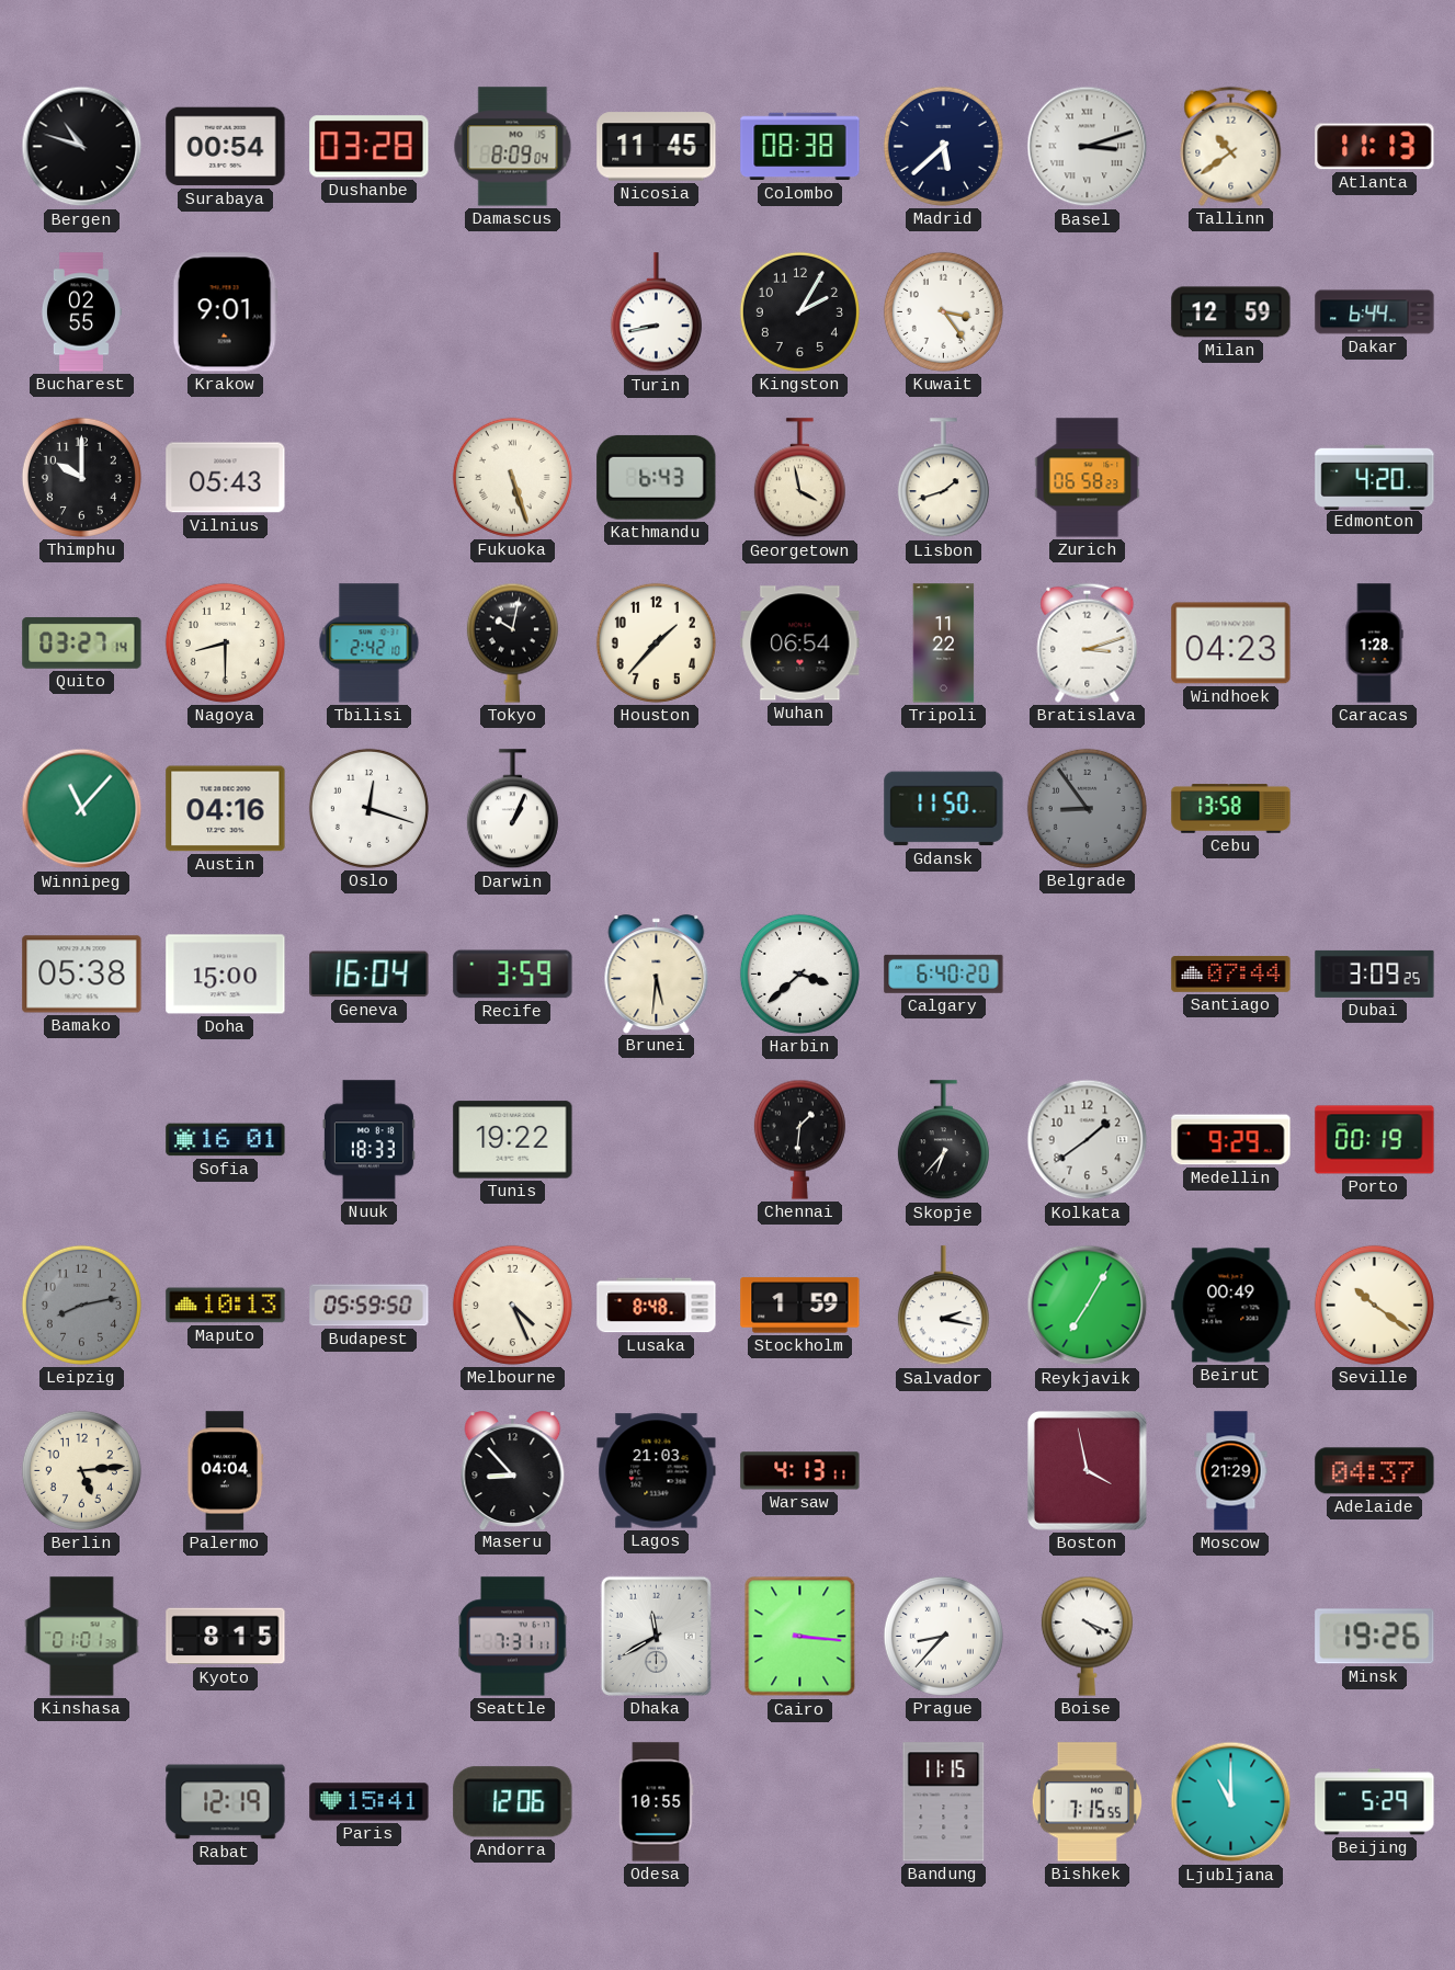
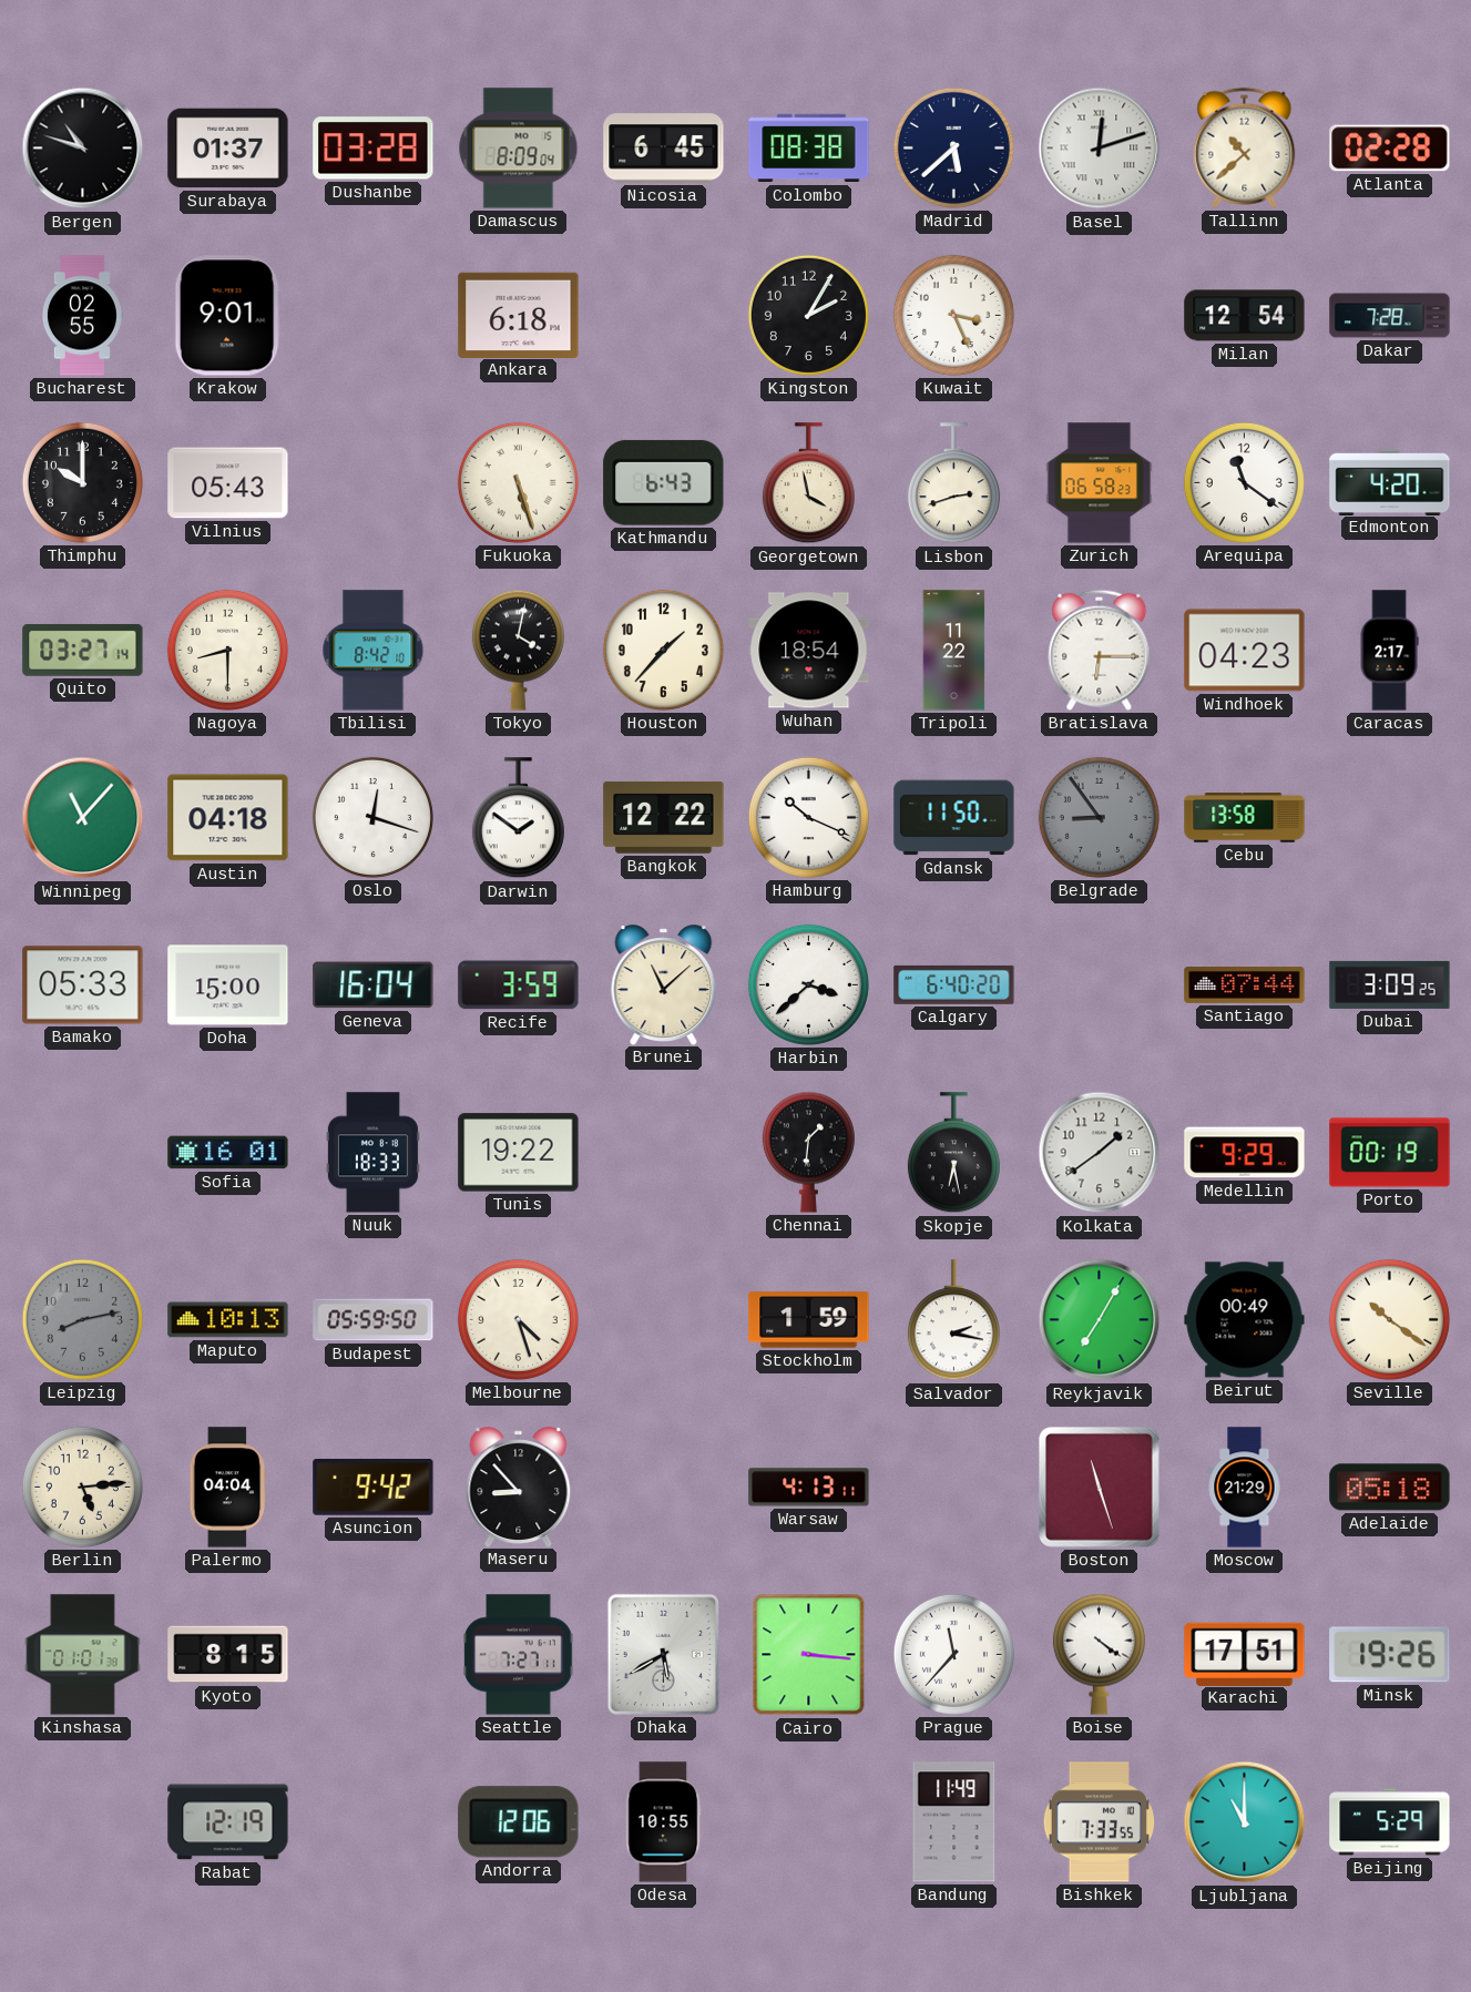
Surabaya: 00:54 -> 01:37 (228, 149)
Nicosia: 11:45 -> 6:45 (664, 149)
Basel: 3:12 -> 12:12 (1100, 149)
Tallinn: 10:39 -> 10:38 (1245, 147)
Atlanta: 11:13 -> 02:28 (1390, 149)
Ankara: none -> 6:18 (519, 315)
Turin: 8:43 -> none (656, 312)
Kuwait: 3:24 -> 3:26 (953, 315)
Milan: 12:59 -> 12:54 (1245, 316)
Dakar: 6:44 -> 7:28 (1390, 316)
Lisbon: 1:42 -> 2:42 (953, 483)
Arequipa: none -> 11:21 (1244, 482)
Tbilisi: 2:42 -> 8:42 (374, 651)
Tokyo: 10:02 -> 4:02 (518, 650)
Wuhan: 06:54 -> 18:54 (809, 651)
Bratislava: 3:12 -> 6:15 (1100, 650)
Caracas: 1:28 -> 2:17 (1389, 651)
Austin: 04:16 -> 04:18 (228, 818)
Darwin: 1:04 -> 1:51 (518, 818)
Bangkok: none -> 12:22 (664, 817)
Hamburg: none -> 10:19 (808, 817)
Bamako: 05:38 -> 05:33 (83, 985)
Brunei: 5:31 -> 11:08 (664, 984)
Skopje: 6:37 -> 6:28 (953, 1153)
Melbourne: 4:26 -> 4:27 (518, 1319)
Lusaka: 8:48 -> none (657, 1306)
Asuncion: none -> 9:42 (374, 1488)
Lagos: 21:03 -> none (657, 1471)
Boston: 3:58 -> 11:27 (1099, 1487)
Adelaide: 04:37 -> 05:18 (1390, 1488)
Seattle: 7:31 -> 7:27 (519, 1655)
Dhaka: 11:40 -> 5:40 (663, 1654)
Prague: 8:37 -> 11:37 (953, 1654)
Boise: 4:19 -> 4:21 (1099, 1654)
Karachi: none -> 17:51 (1245, 1654)
Paris: 15:41 -> none (370, 1802)
Bandung: 11:15 -> 11:49 (954, 1822)
Bishkek: 7:15 -> 7:33 (1099, 1822)
